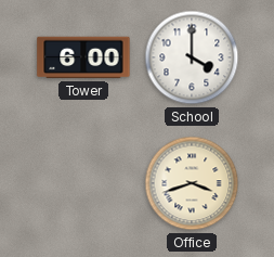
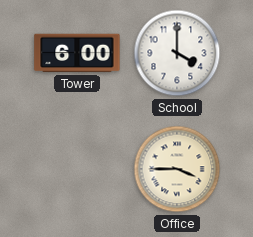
Office: 3:42 -> 3:45 (177, 169)
